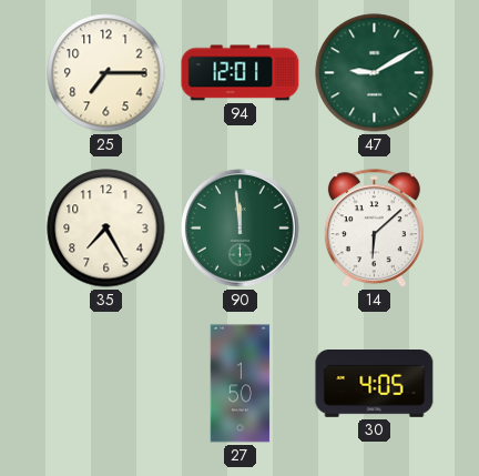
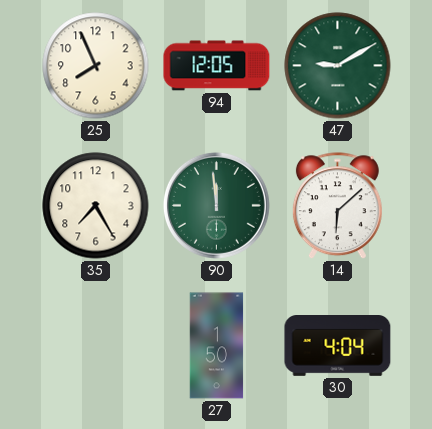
25: 7:15 -> 7:56 (96, 66)
94: 12:01 -> 12:05 (217, 66)
30: 4:05 -> 4:04 (338, 346)
